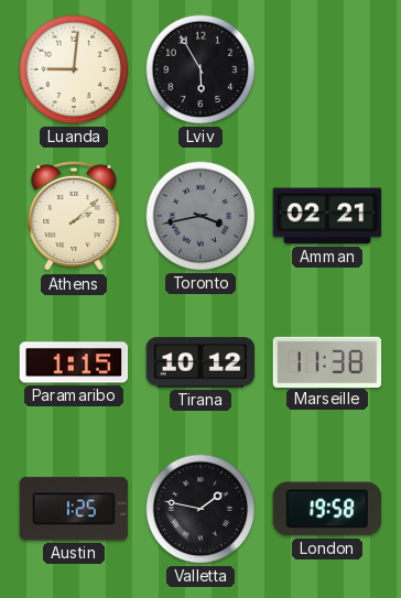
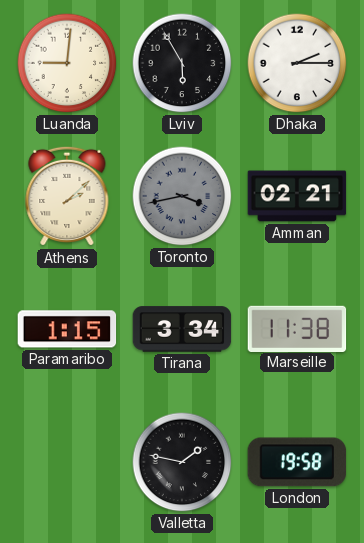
Dhaka: none -> 2:15 (297, 63)
Tirana: 10:12 -> 3:34 (182, 329)
Austin: 1:25 -> none (74, 509)
